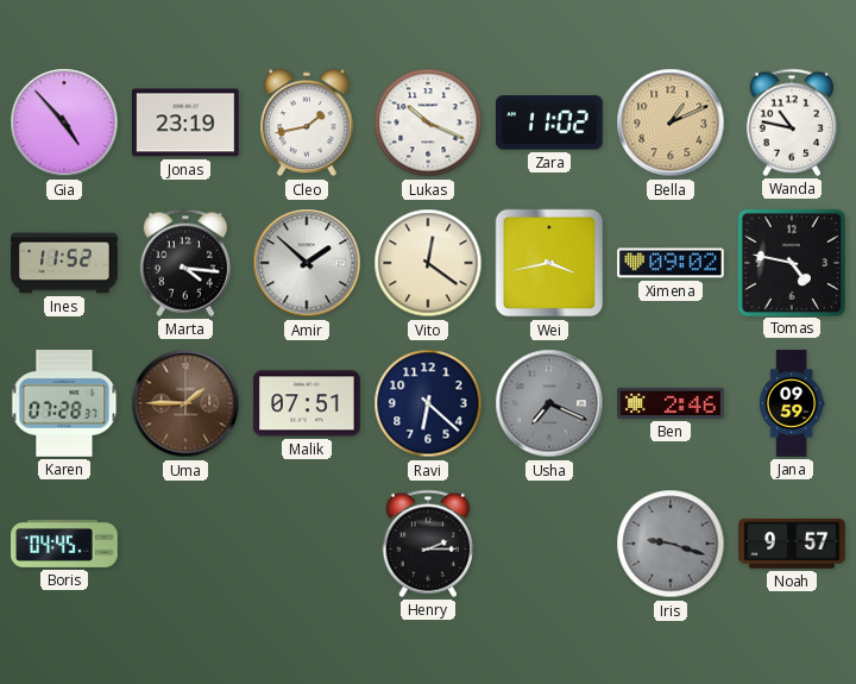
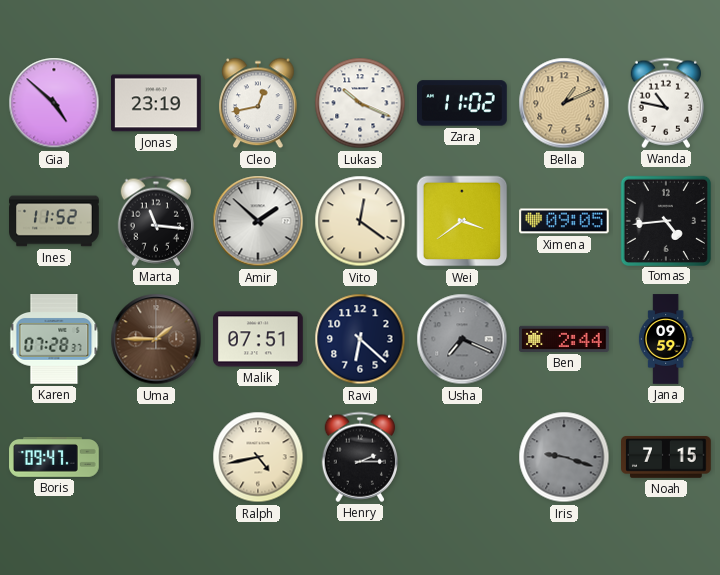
Gia: 4:53 -> 4:52 (54, 103)
Cleo: 1:43 -> 12:43 (258, 103)
Marta: 4:16 -> 11:16 (155, 221)
Wei: 3:43 -> 3:39 (462, 221)
Ximena: 09:02 -> 09:05 (564, 221)
Tomas: 4:47 -> 4:44 (665, 220)
Ben: 2:46 -> 2:44 (564, 339)
Boris: 04:45 -> 09:47 (54, 457)
Ralph: none -> 4:43 (258, 457)
Noah: 9:57 -> 7:15 (667, 457)
